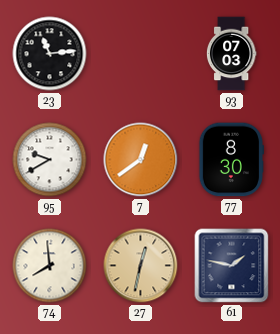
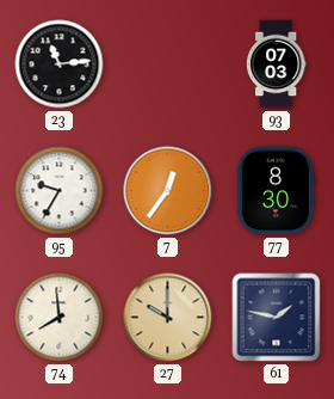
95: 9:40 -> 9:35 (60, 191)
7: 12:39 -> 12:36 (168, 191)
27: 12:32 -> 10:00 (168, 318)
